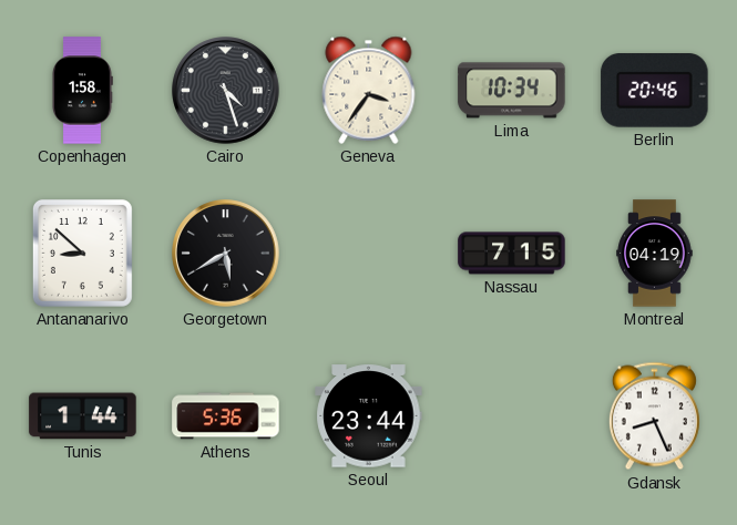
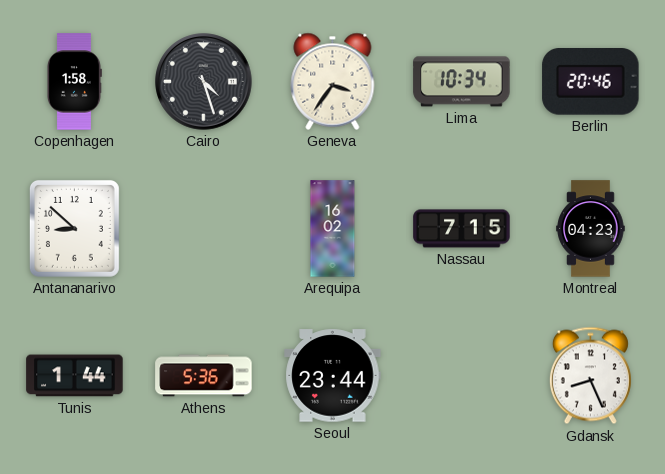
Georgetown: 5:40 -> none (226, 254)
Arequipa: none -> 16:02 (333, 229)
Montreal: 04:19 -> 04:23 (591, 229)
